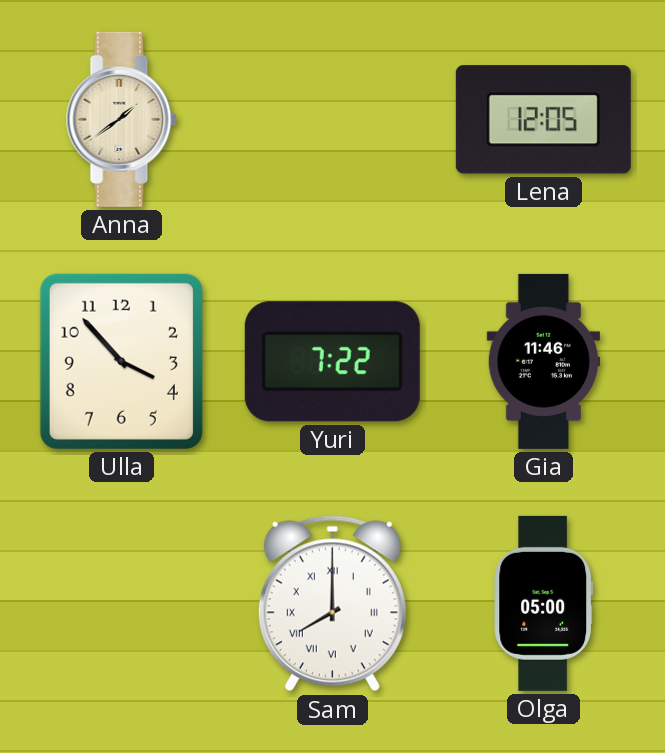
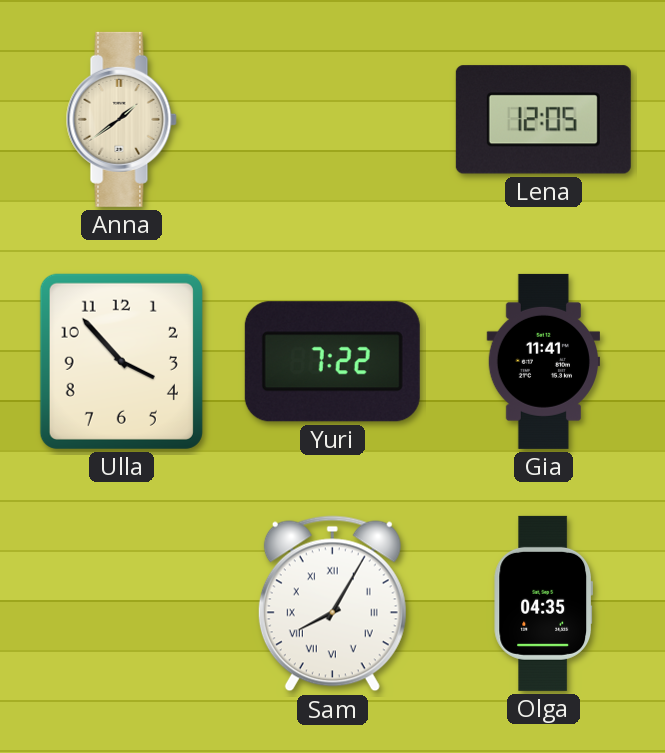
Gia: 11:46 -> 11:41 (543, 361)
Sam: 8:00 -> 8:05 (332, 604)
Olga: 05:00 -> 04:35 (543, 603)
